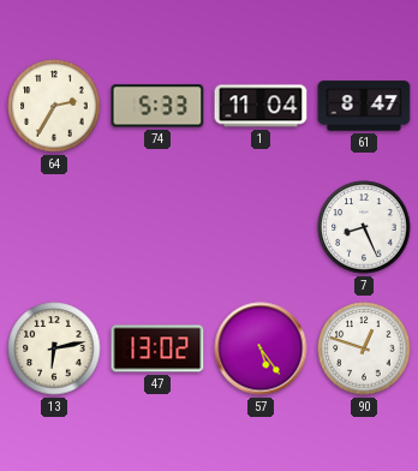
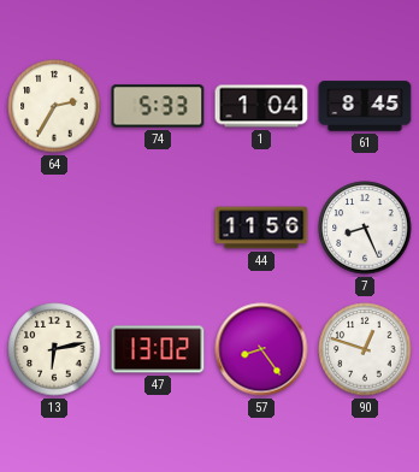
1: 11:04 -> 1:04 (261, 106)
61: 8:47 -> 8:45 (365, 106)
44: none -> 11:56 (261, 228)
57: 5:24 -> 8:24 (261, 349)
